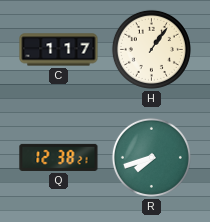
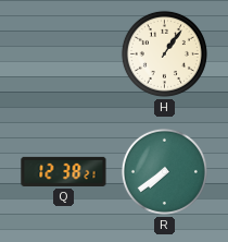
C: 1:17 -> none (59, 50)
R: 7:42 -> 7:39 (164, 171)
